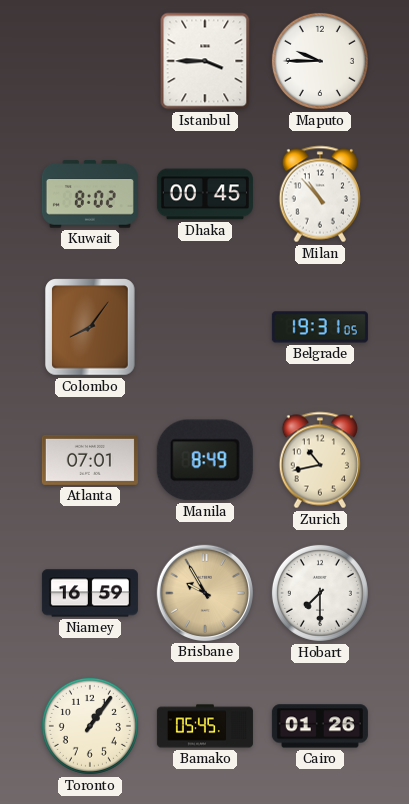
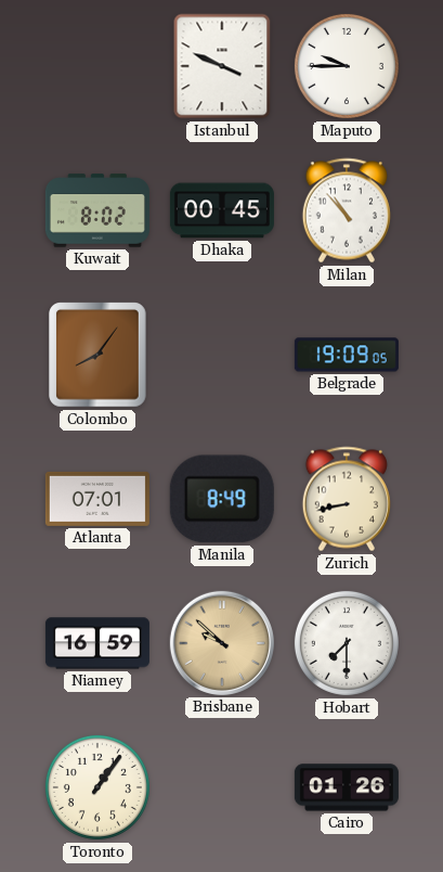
Istanbul: 3:45 -> 3:49 (222, 66)
Belgrade: 19:31 -> 19:09 (347, 355)
Zurich: 10:43 -> 8:43 (346, 499)
Brisbane: 9:55 -> 9:52 (222, 643)
Bamako: 05:45 -> none (205, 726)
